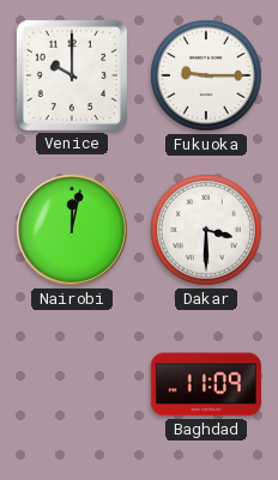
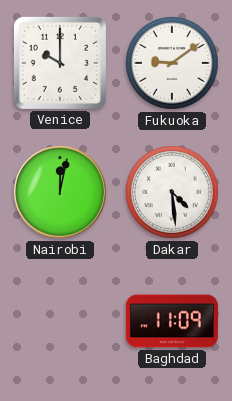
Fukuoka: 9:15 -> 9:09 (173, 64)
Dakar: 3:30 -> 4:29 (173, 193)
